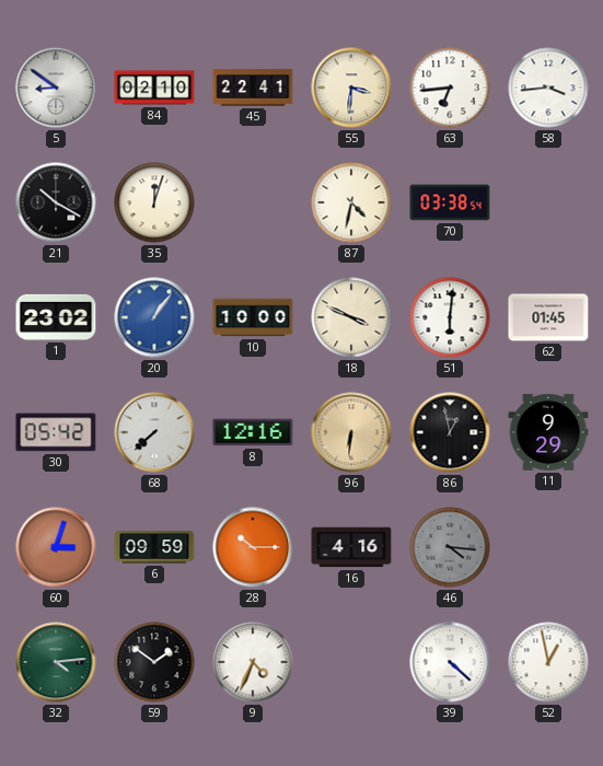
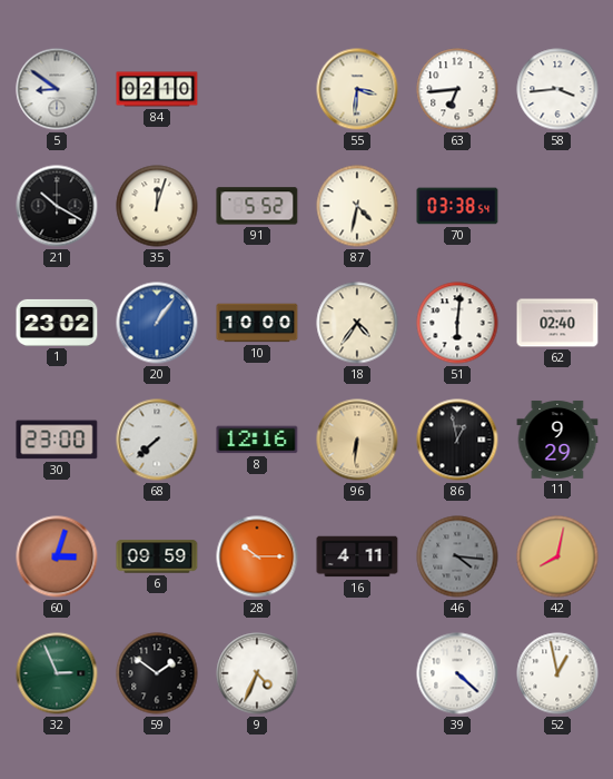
45: 22:41 -> none (253, 88)
91: none -> 5:52 (257, 206)
18: 3:49 -> 4:36 (357, 323)
62: 01:45 -> 02:40 (557, 323)
30: 05:42 -> 23:00 (57, 440)
16: 4:16 -> 4:11 (357, 556)
42: none -> 8:02 (557, 556)
32: 4:14 -> 2:56 (57, 673)
